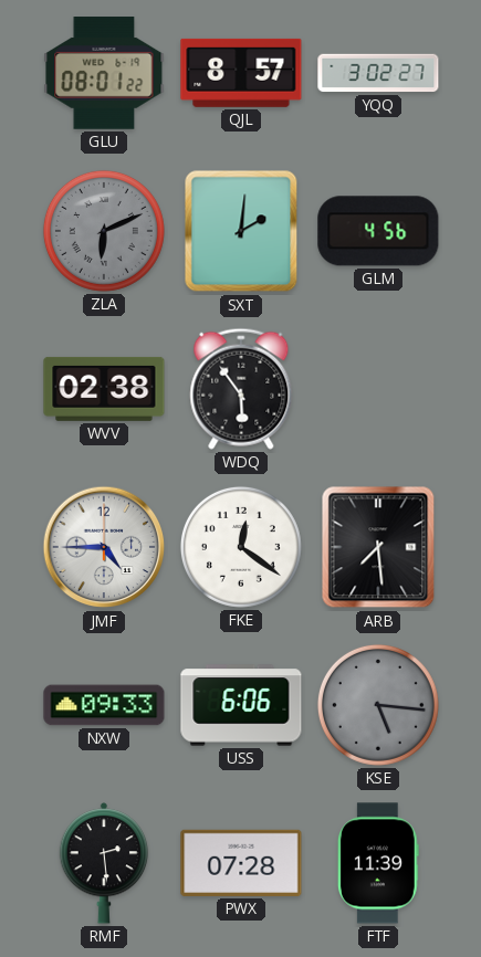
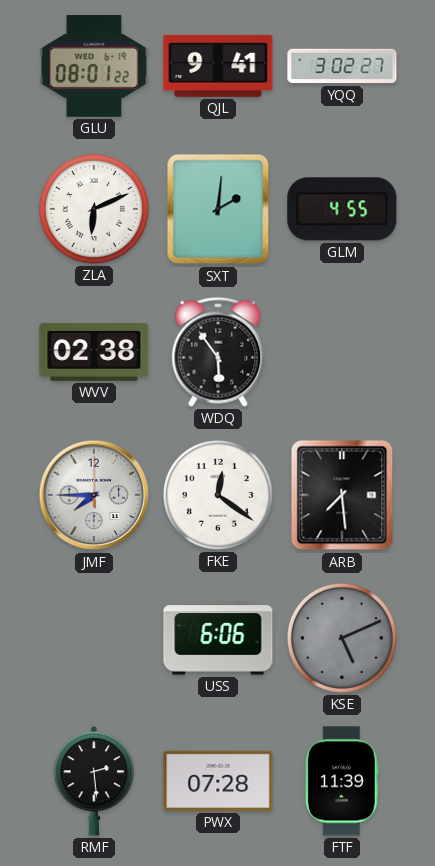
QJL: 8:57 -> 9:41 (218, 66)
ZLA dial: grey -> white (94, 209)
GLM: 4:56 -> 4:55 (342, 209)
JMF: 4:45 -> 7:45 (94, 495)
NXW: 09:33 -> none (104, 705)
KSE: 5:16 -> 5:11 (342, 638)
